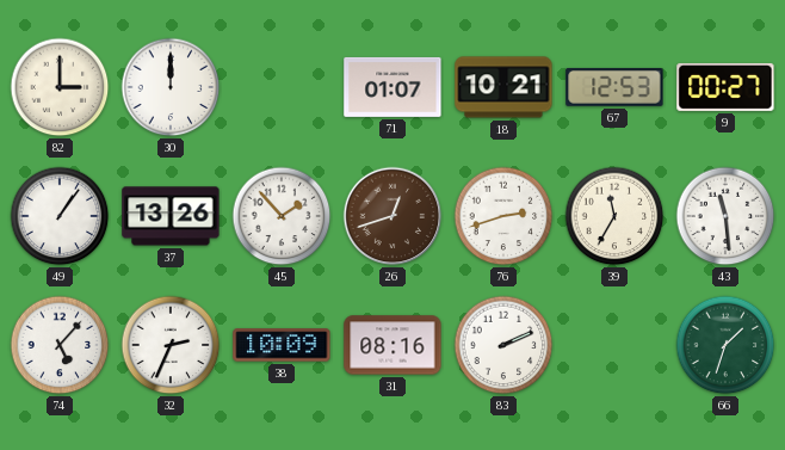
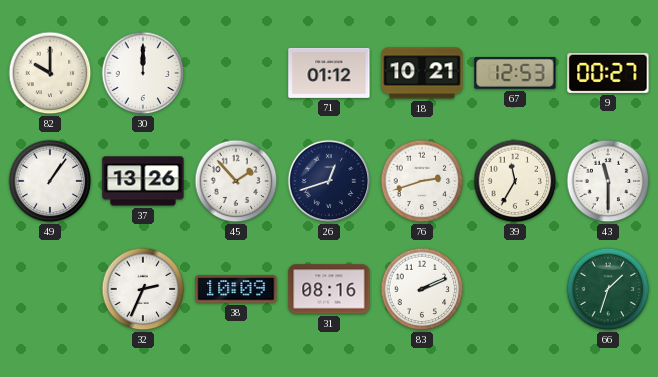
82: 3:00 -> 10:00 (50, 73)
71: 01:07 -> 01:12 (329, 73)
26 dial: brown -> navy (329, 181)
43: 11:29 -> 11:30 (608, 181)
74: 5:07 -> none (60, 345)
